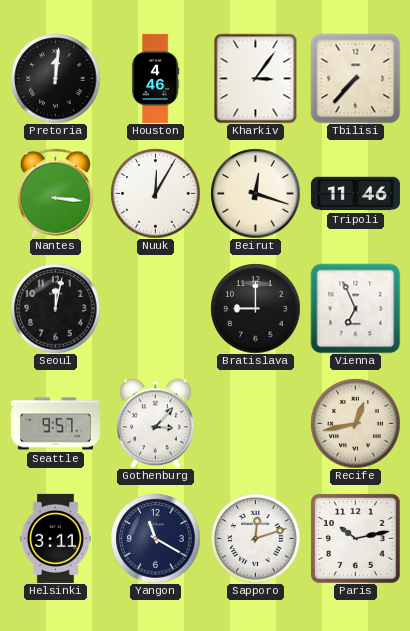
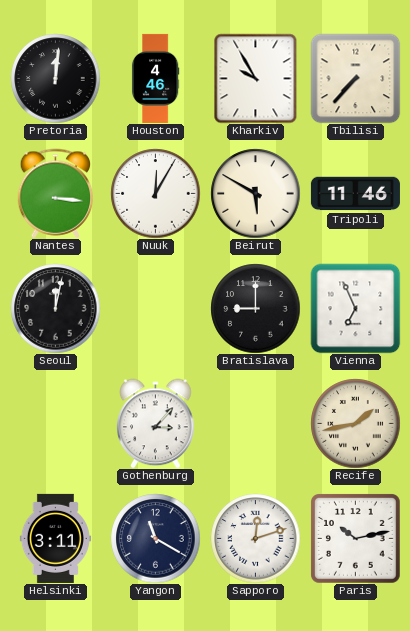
Kharkiv: 3:06 -> 9:55 (256, 78)
Beirut: 12:18 -> 5:50 (255, 193)
Seattle: 9:57 -> none (55, 424)
Recife: 12:43 -> 1:43 (355, 423)
